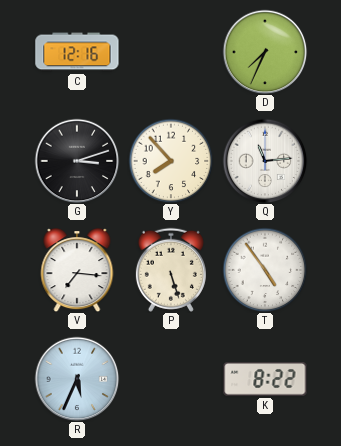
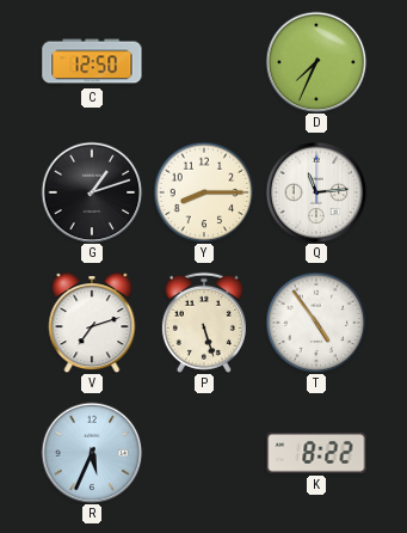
C: 12:16 -> 12:50 (92, 62)
G: 3:12 -> 1:12 (92, 192)
Y: 7:53 -> 8:15 (204, 192)
V: 7:16 -> 7:12 (92, 323)
